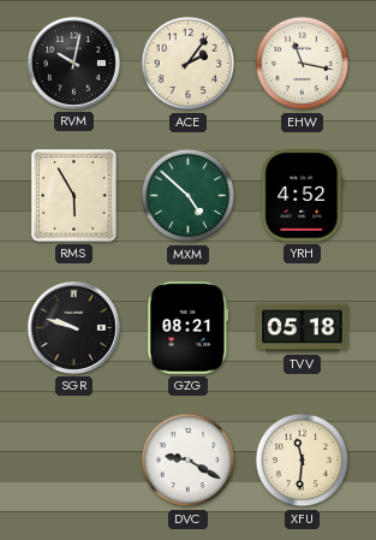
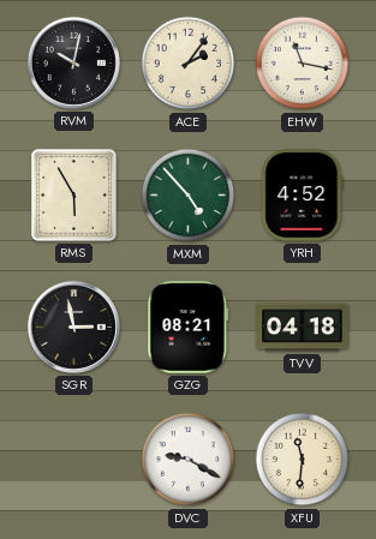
MXM: 4:52 -> 4:53 (189, 196)
SGR: 9:48 -> 2:58 (73, 327)
TVV: 05:18 -> 04:18 (303, 328)
